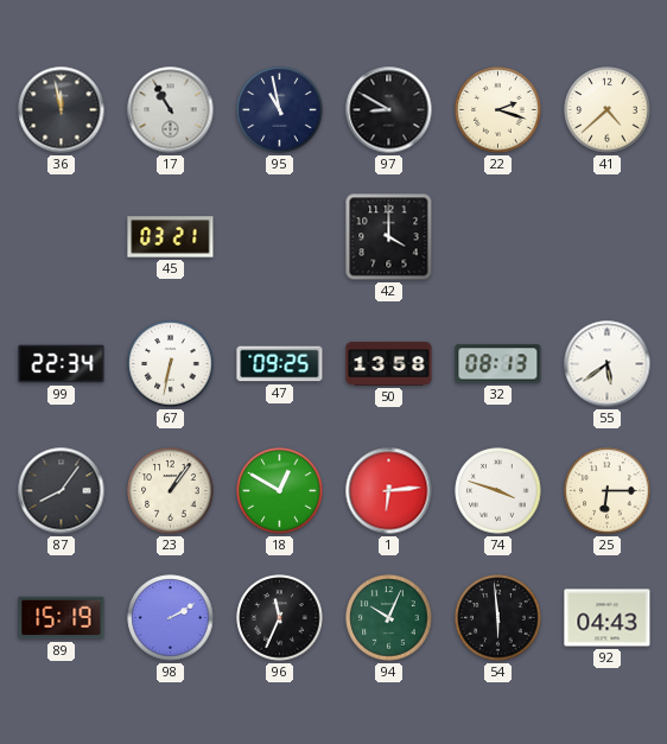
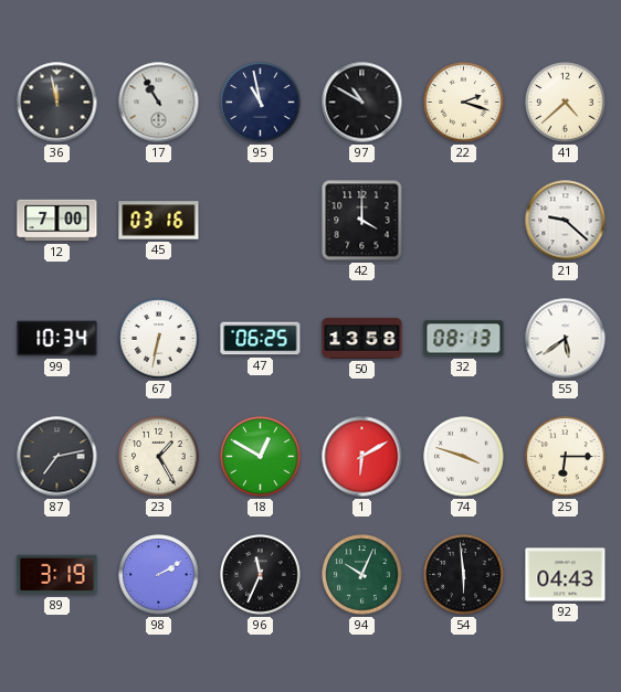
97: 8:50 -> 10:50 (362, 103)
12: none -> 7:00 (57, 221)
45: 03:21 -> 03:16 (159, 221)
21: none -> 9:22 (566, 221)
99: 22:34 -> 10:34 (57, 339)
47: 09:25 -> 06:25 (261, 339)
87: 8:06 -> 7:13 (57, 457)
23: 1:06 -> 1:25 (159, 457)
1: 6:14 -> 6:10 (362, 457)
89: 15:19 -> 3:19 (57, 575)
